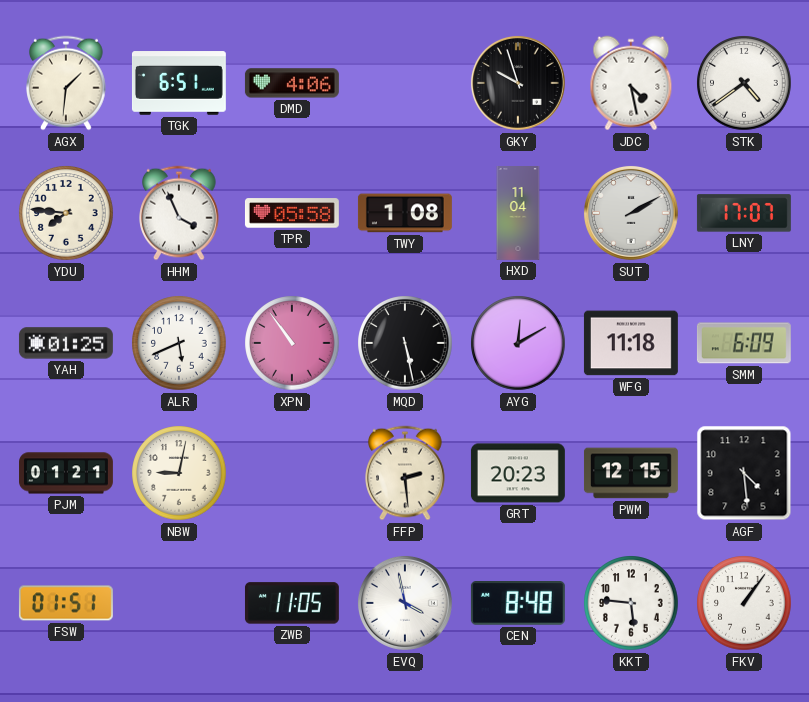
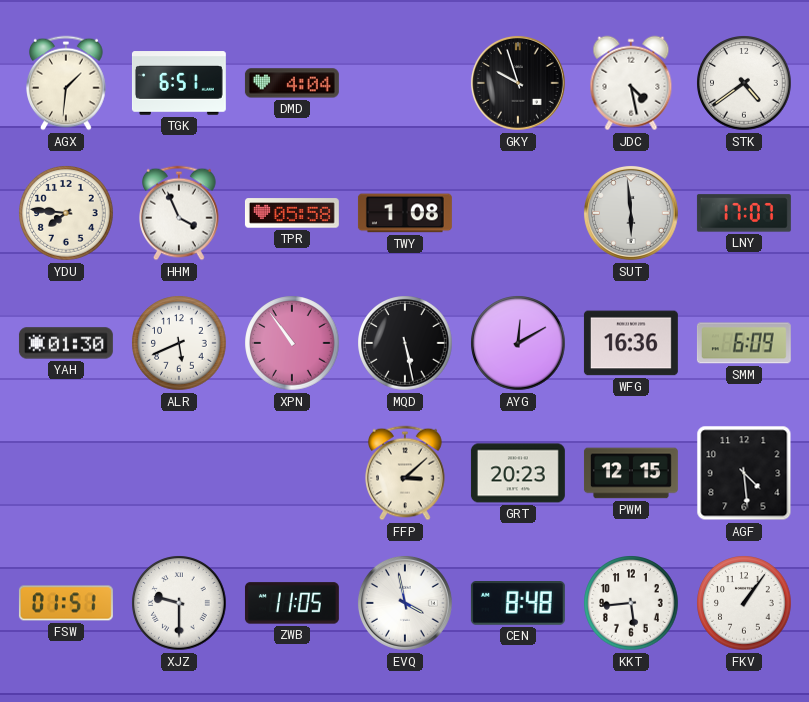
DMD: 4:06 -> 4:04 (292, 83)
HXD: 11:04 -> none (518, 214)
SUT: 2:10 -> 5:59 (631, 213)
YAH: 01:25 -> 01:30 (66, 343)
WFG: 11:18 -> 16:36 (631, 343)
PJM: 01:21 -> none (67, 473)
NBW: 9:02 -> none (179, 473)
FFP: 2:29 -> 3:08 (405, 473)
XJZ: none -> 9:30 (179, 603)
KKT: 5:46 -> 5:44 (631, 603)
